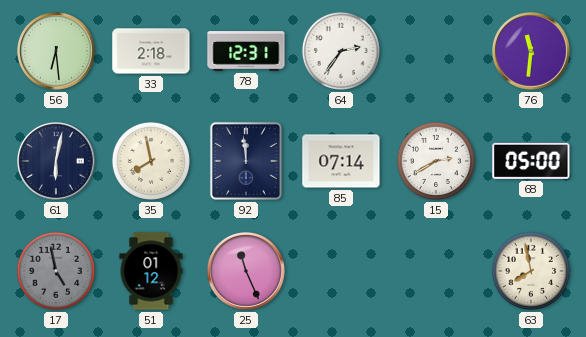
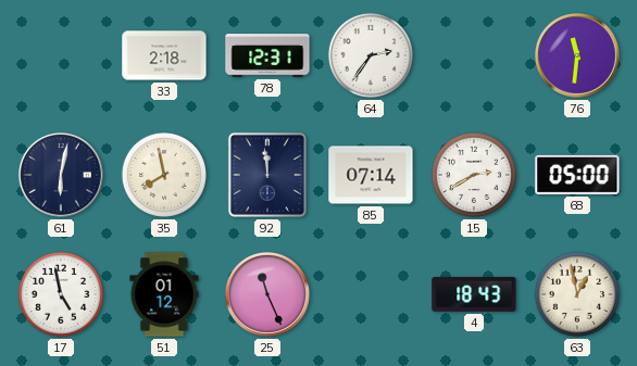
56: 6:29 -> none (57, 52)
17 dial: grey -> white (61, 294)
4: none -> 18:43 (474, 294)
63: 7:58 -> 12:58 (577, 294)
